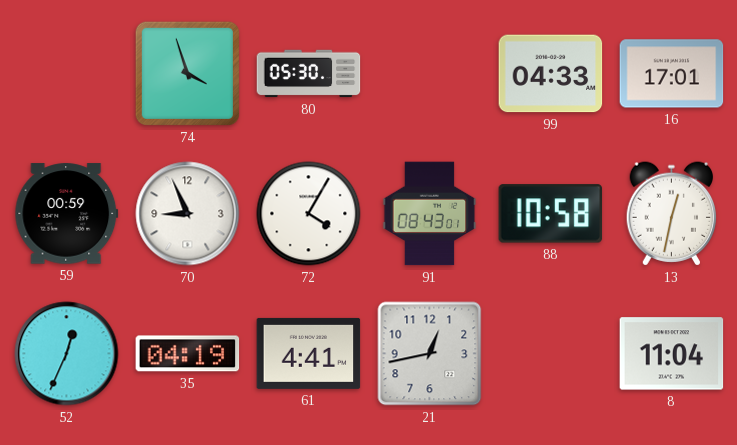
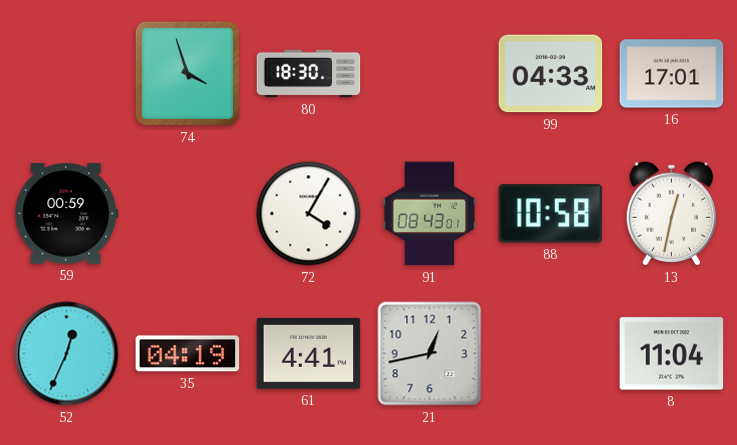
80: 05:30 -> 18:30 (309, 74)
70: 8:56 -> none (188, 214)
